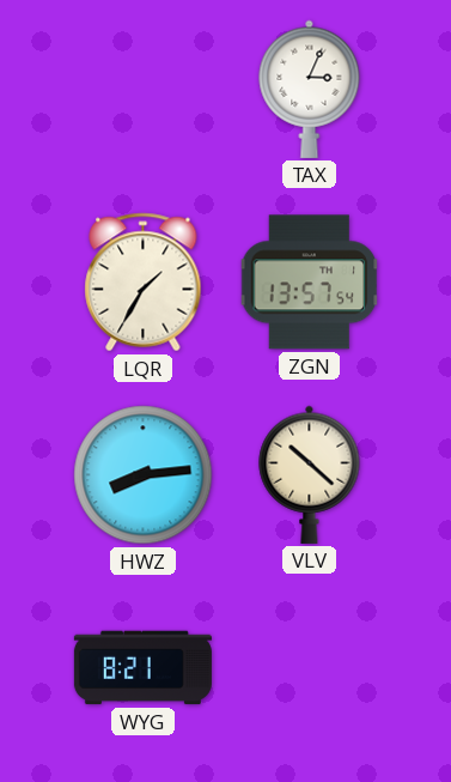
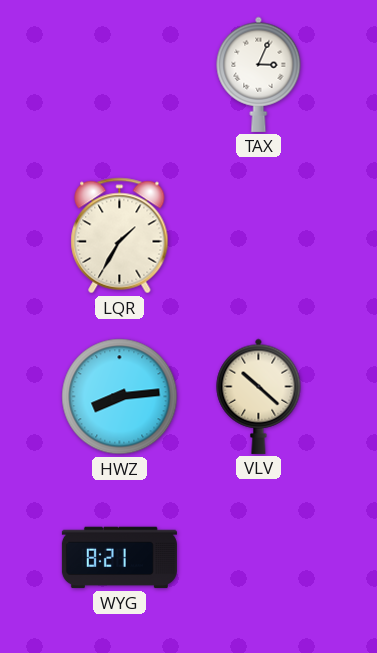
ZGN: 13:57 -> none (310, 283)
